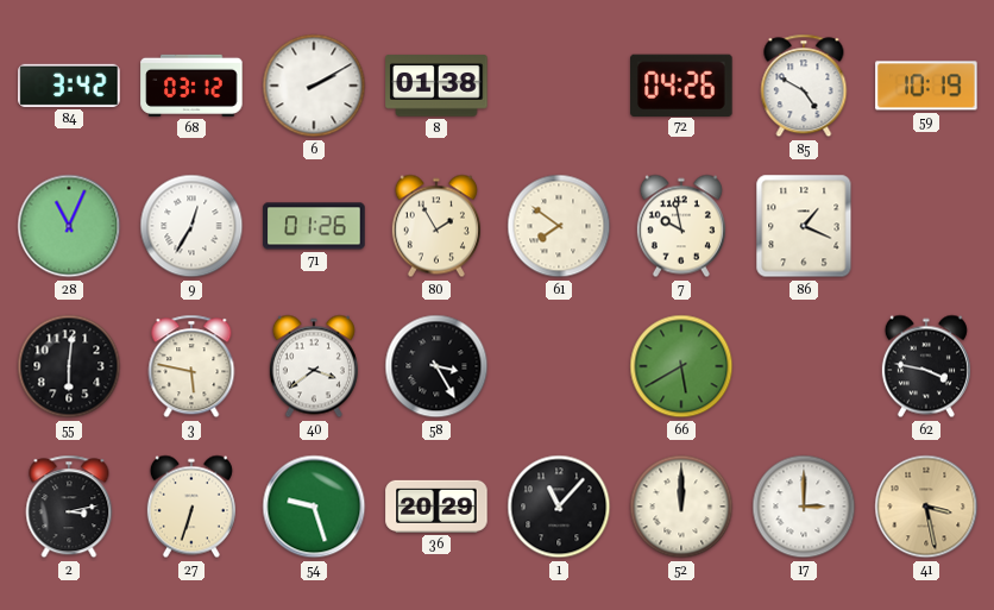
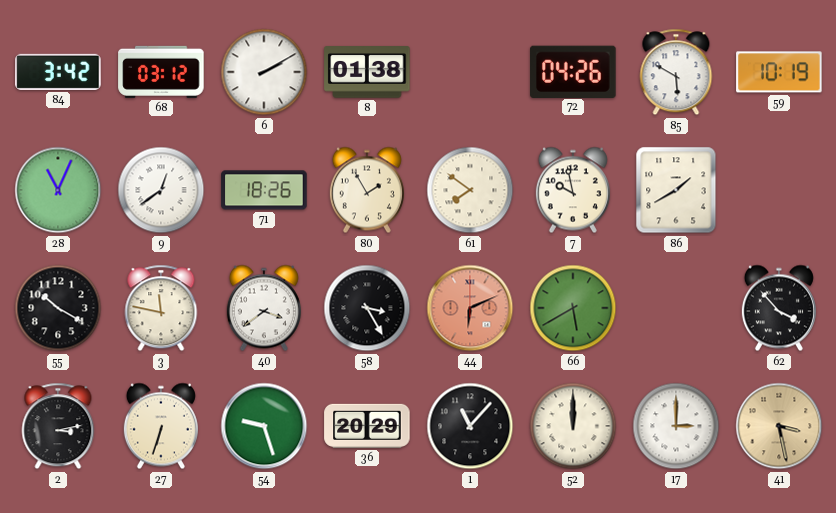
85: 4:50 -> 5:50 (676, 72)
9: 12:35 -> 12:39 (161, 190)
71: 01:26 -> 18:26 (264, 190)
86: 1:19 -> 1:40 (676, 190)
55: 6:01 -> 10:20 (58, 308)
3: 5:47 -> 11:47 (161, 308)
44: none -> 6:11 (470, 308)
62: 3:47 -> 3:53 (779, 308)
